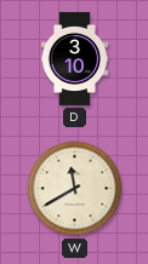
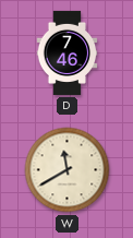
D: 3:10 -> 7:46 (68, 52)
